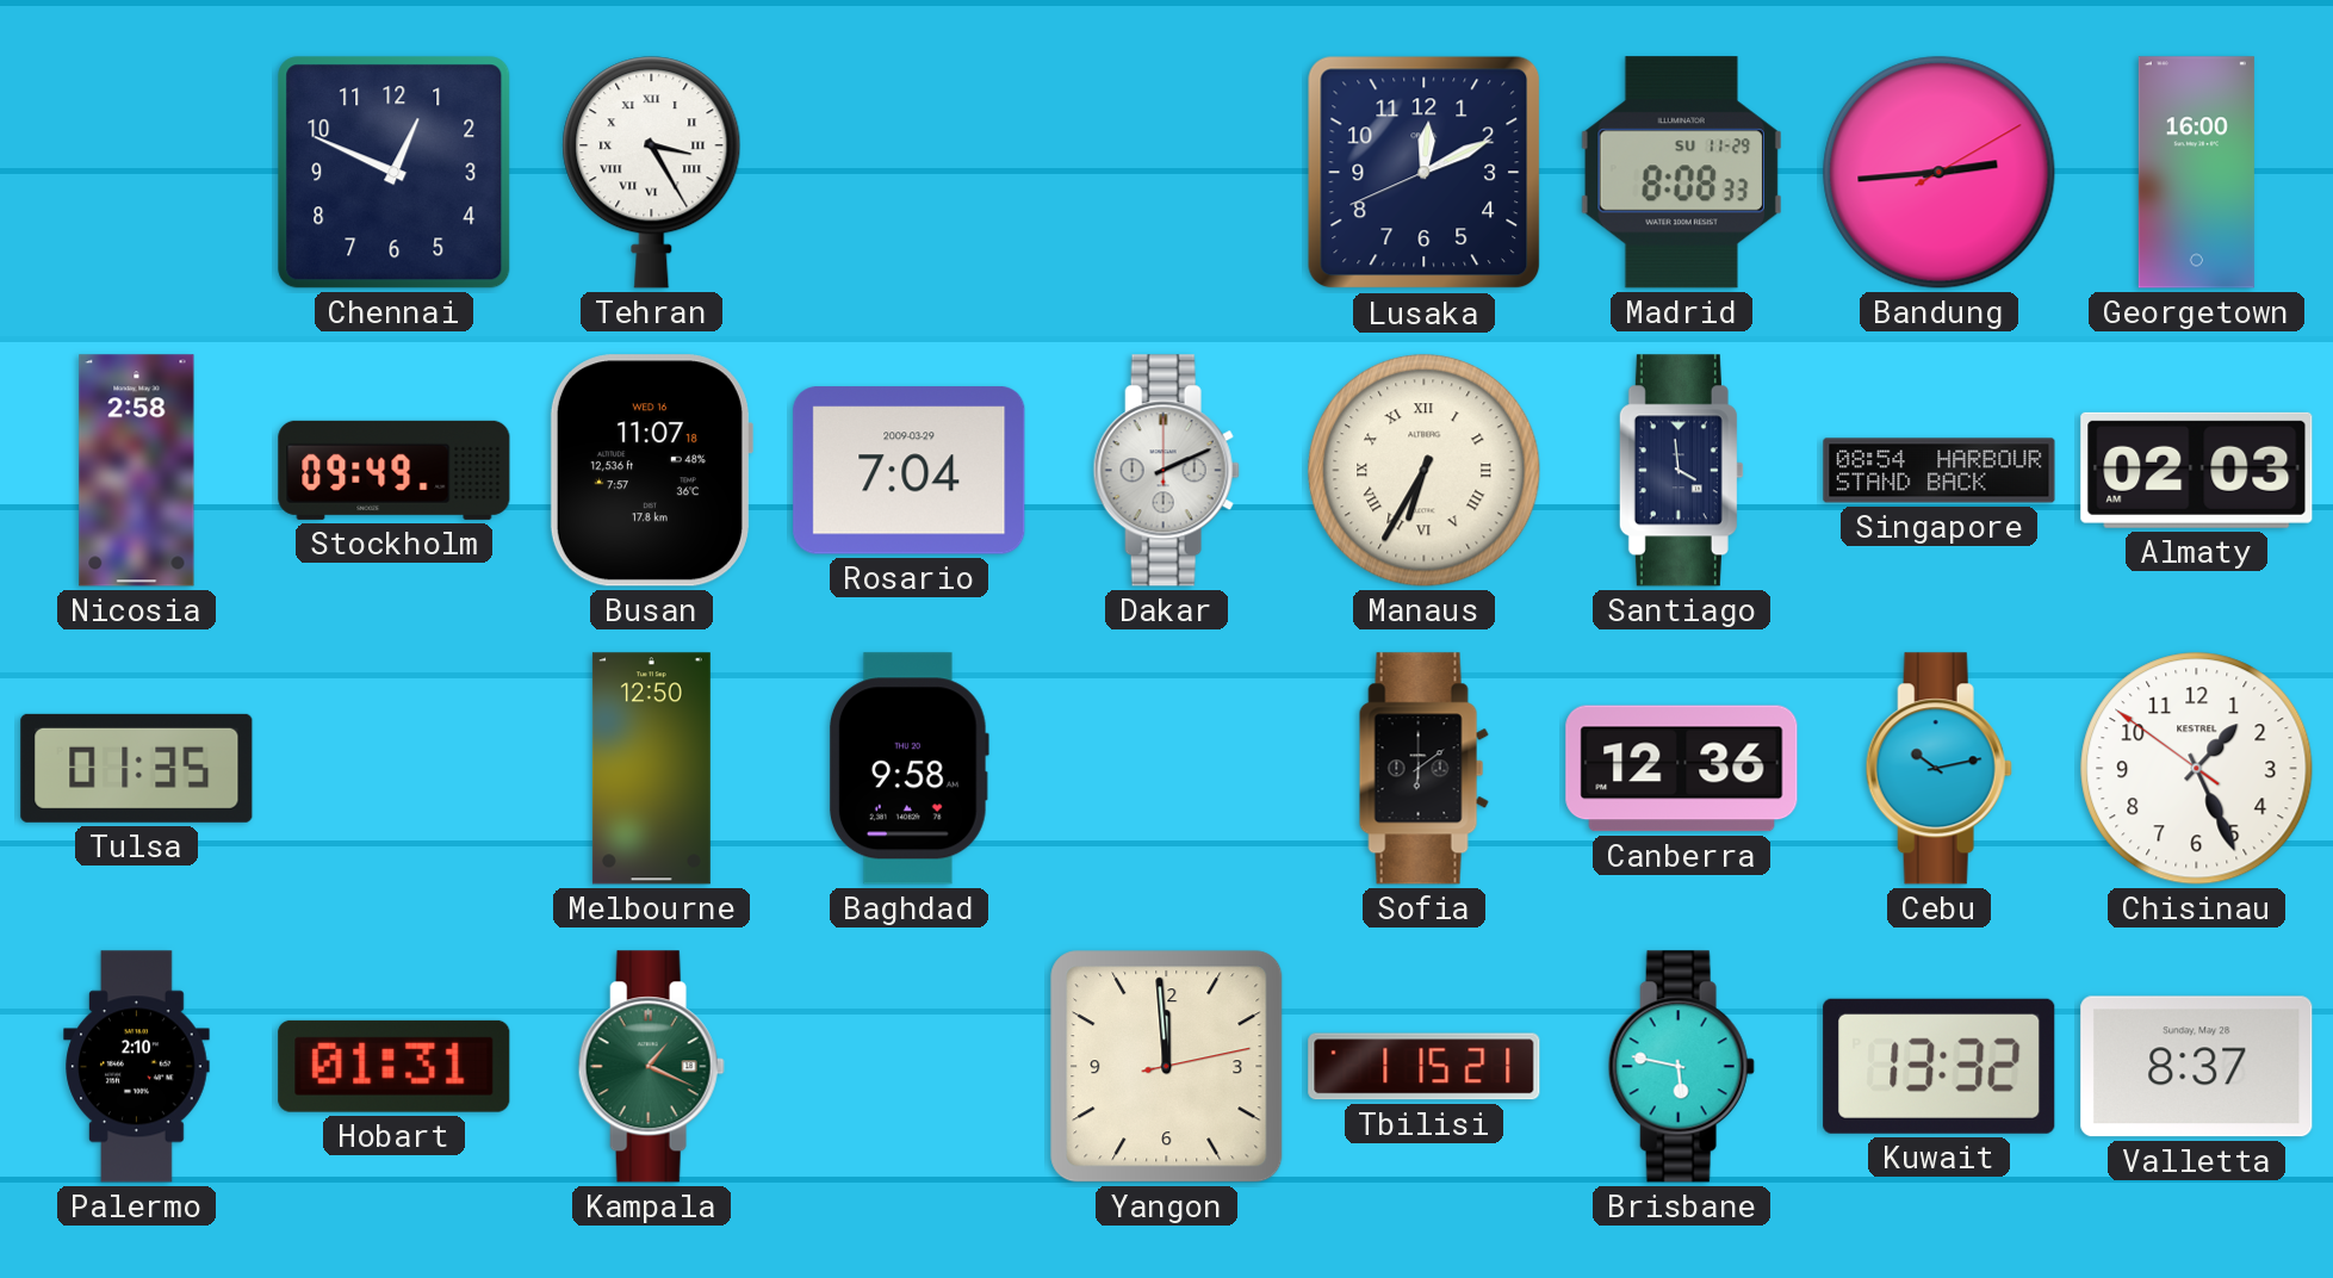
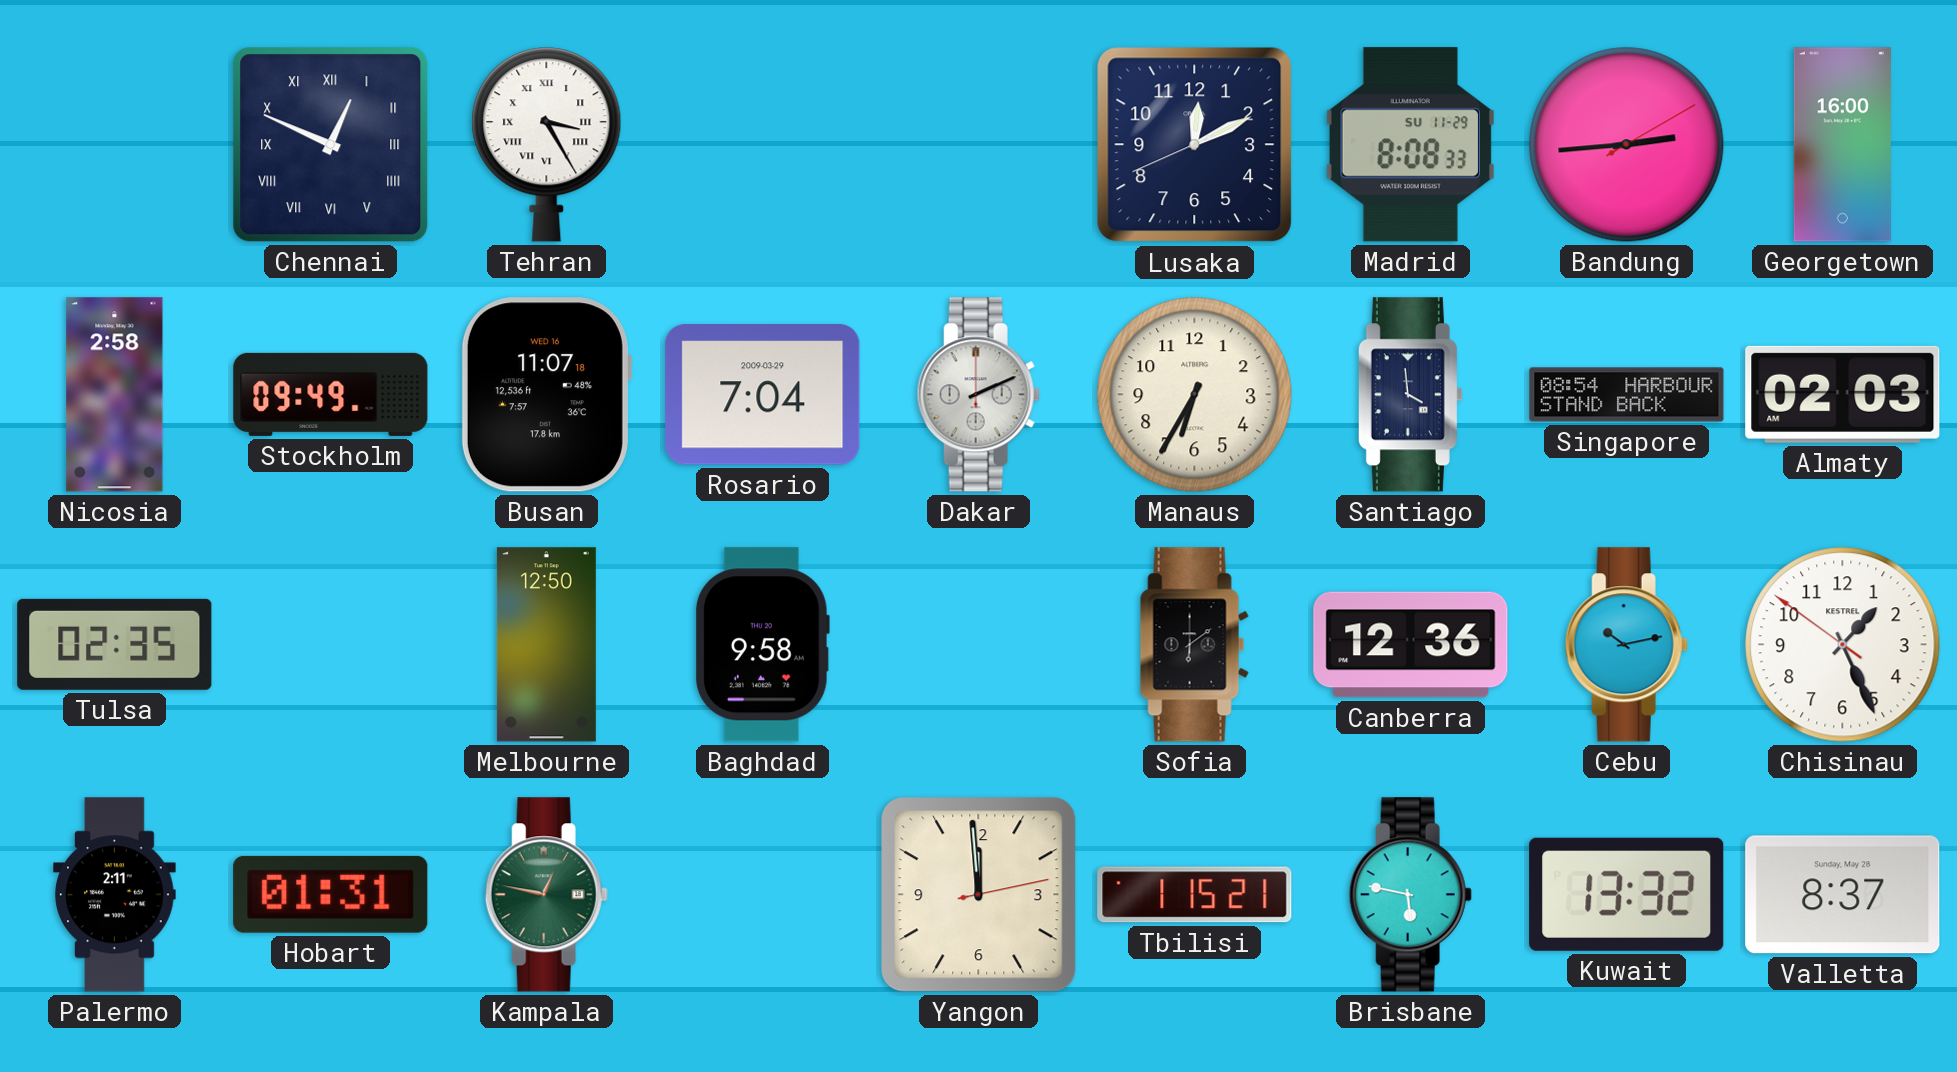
Chennai numerals: Arabic -> Roman (331, 145)
Manaus numerals: Roman -> Arabic (1195, 395)
Tulsa: 01:35 -> 02:35 (115, 644)
Palermo: 2:10 -> 2:11 (115, 895)
Kampala: 1:19 -> 12:47 (546, 895)
